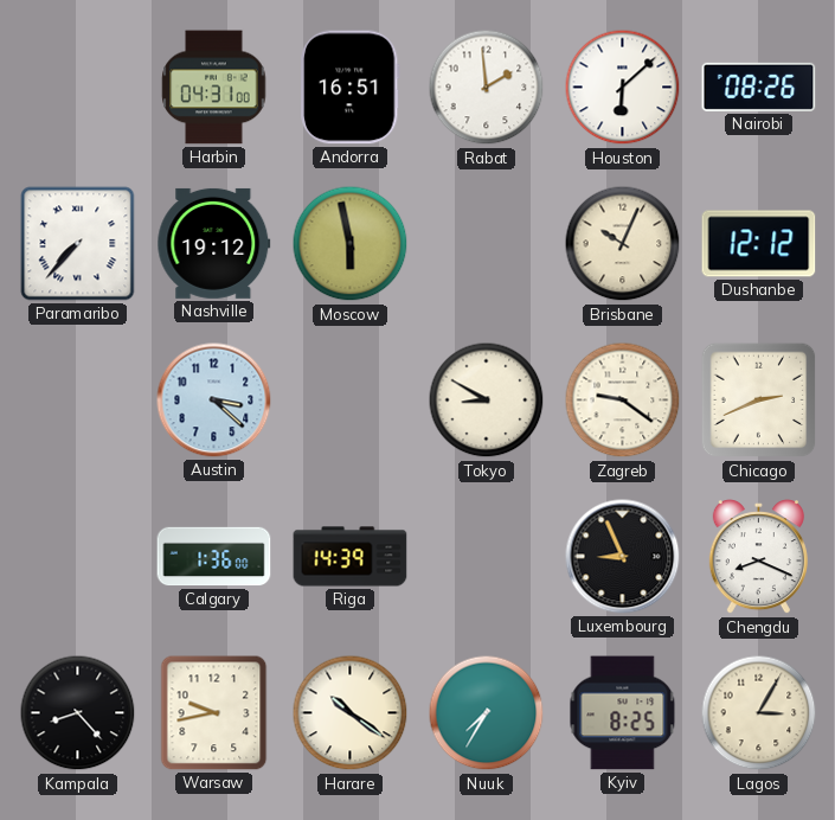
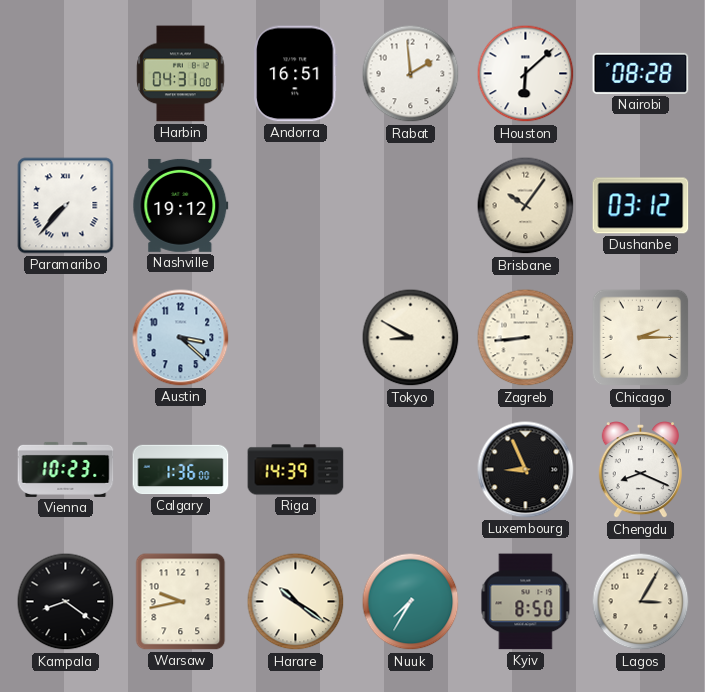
Nairobi: 08:26 -> 08:28 (641, 73)
Moscow: 5:58 -> none (351, 244)
Brisbane: 10:04 -> 10:06 (526, 206)
Dushanbe: 12:12 -> 03:12 (641, 206)
Zagreb: 9:21 -> 8:44 (526, 338)
Chicago: 2:41 -> 2:15 (641, 338)
Vienna: none -> 10:23 (66, 469)
Kampala: 8:23 -> 8:21 (66, 602)
Kyiv: 8:25 -> 8:50 (526, 602)
